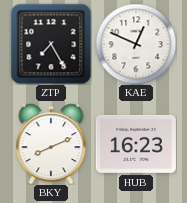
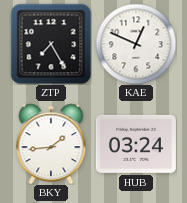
BKY: 8:11 -> 1:44 (51, 144)
HUB: 16:23 -> 03:24 (136, 144)
